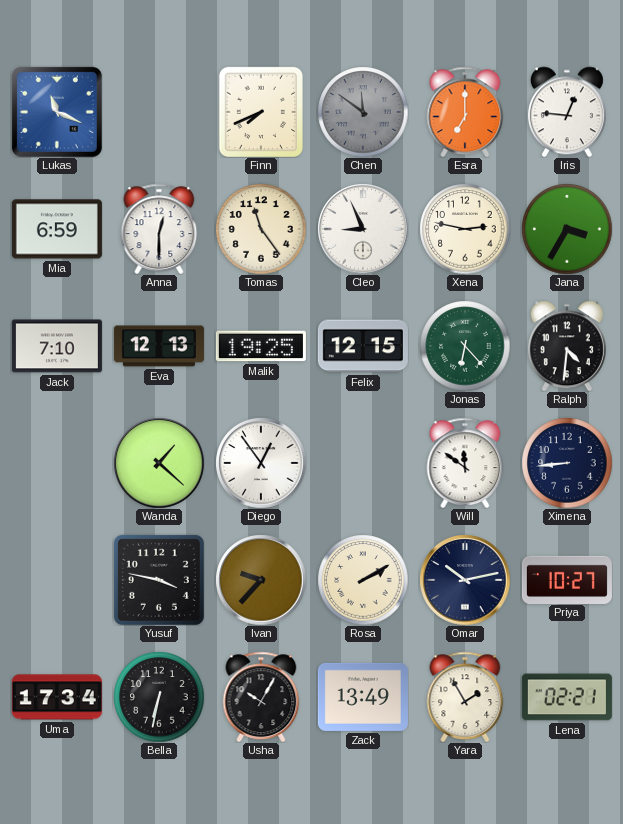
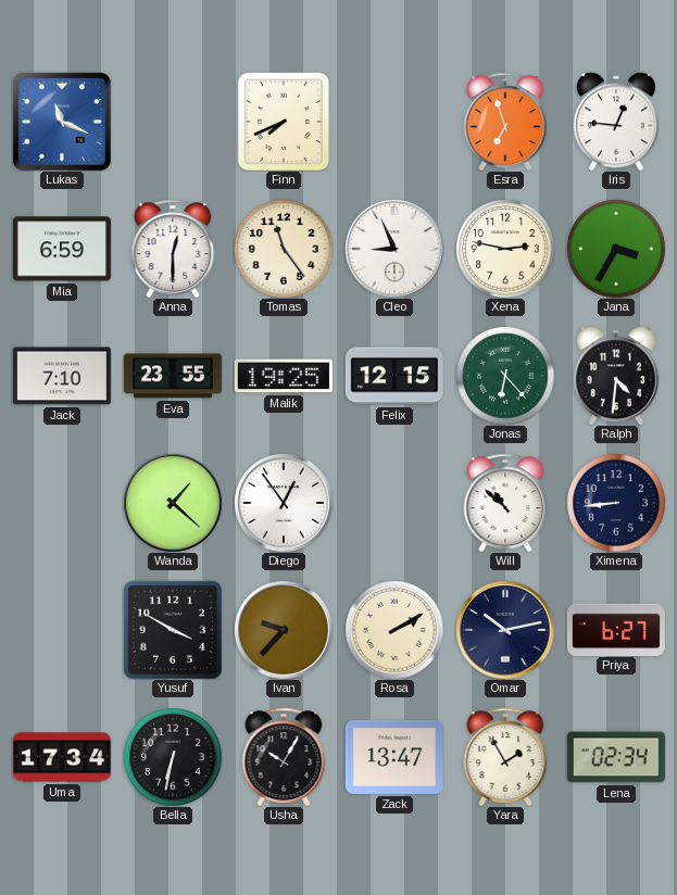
Chen: 11:51 -> none (363, 112)
Esra: 7:00 -> 6:57 (505, 121)
Eva: 12:13 -> 23:55 (173, 376)
Will: 11:51 -> 10:52 (505, 502)
Yusuf: 3:47 -> 3:50 (173, 630)
Priya: 10:27 -> 6:27 (616, 629)
Zack: 13:49 -> 13:47 (394, 757)
Lena: 02:21 -> 02:34 (616, 757)
